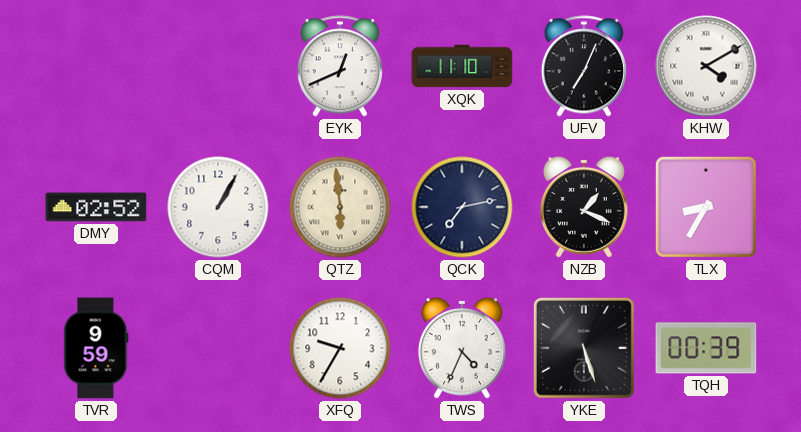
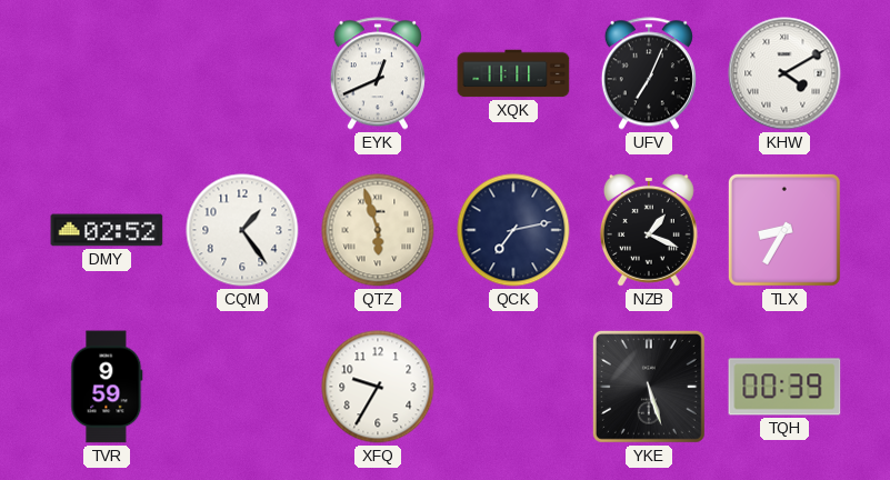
XQK: 11:10 -> 11:11 (513, 73)
CQM: 1:05 -> 1:24 (242, 230)
QTZ: 5:59 -> 5:57 (378, 230)
TWS: 4:34 -> none (462, 348)
